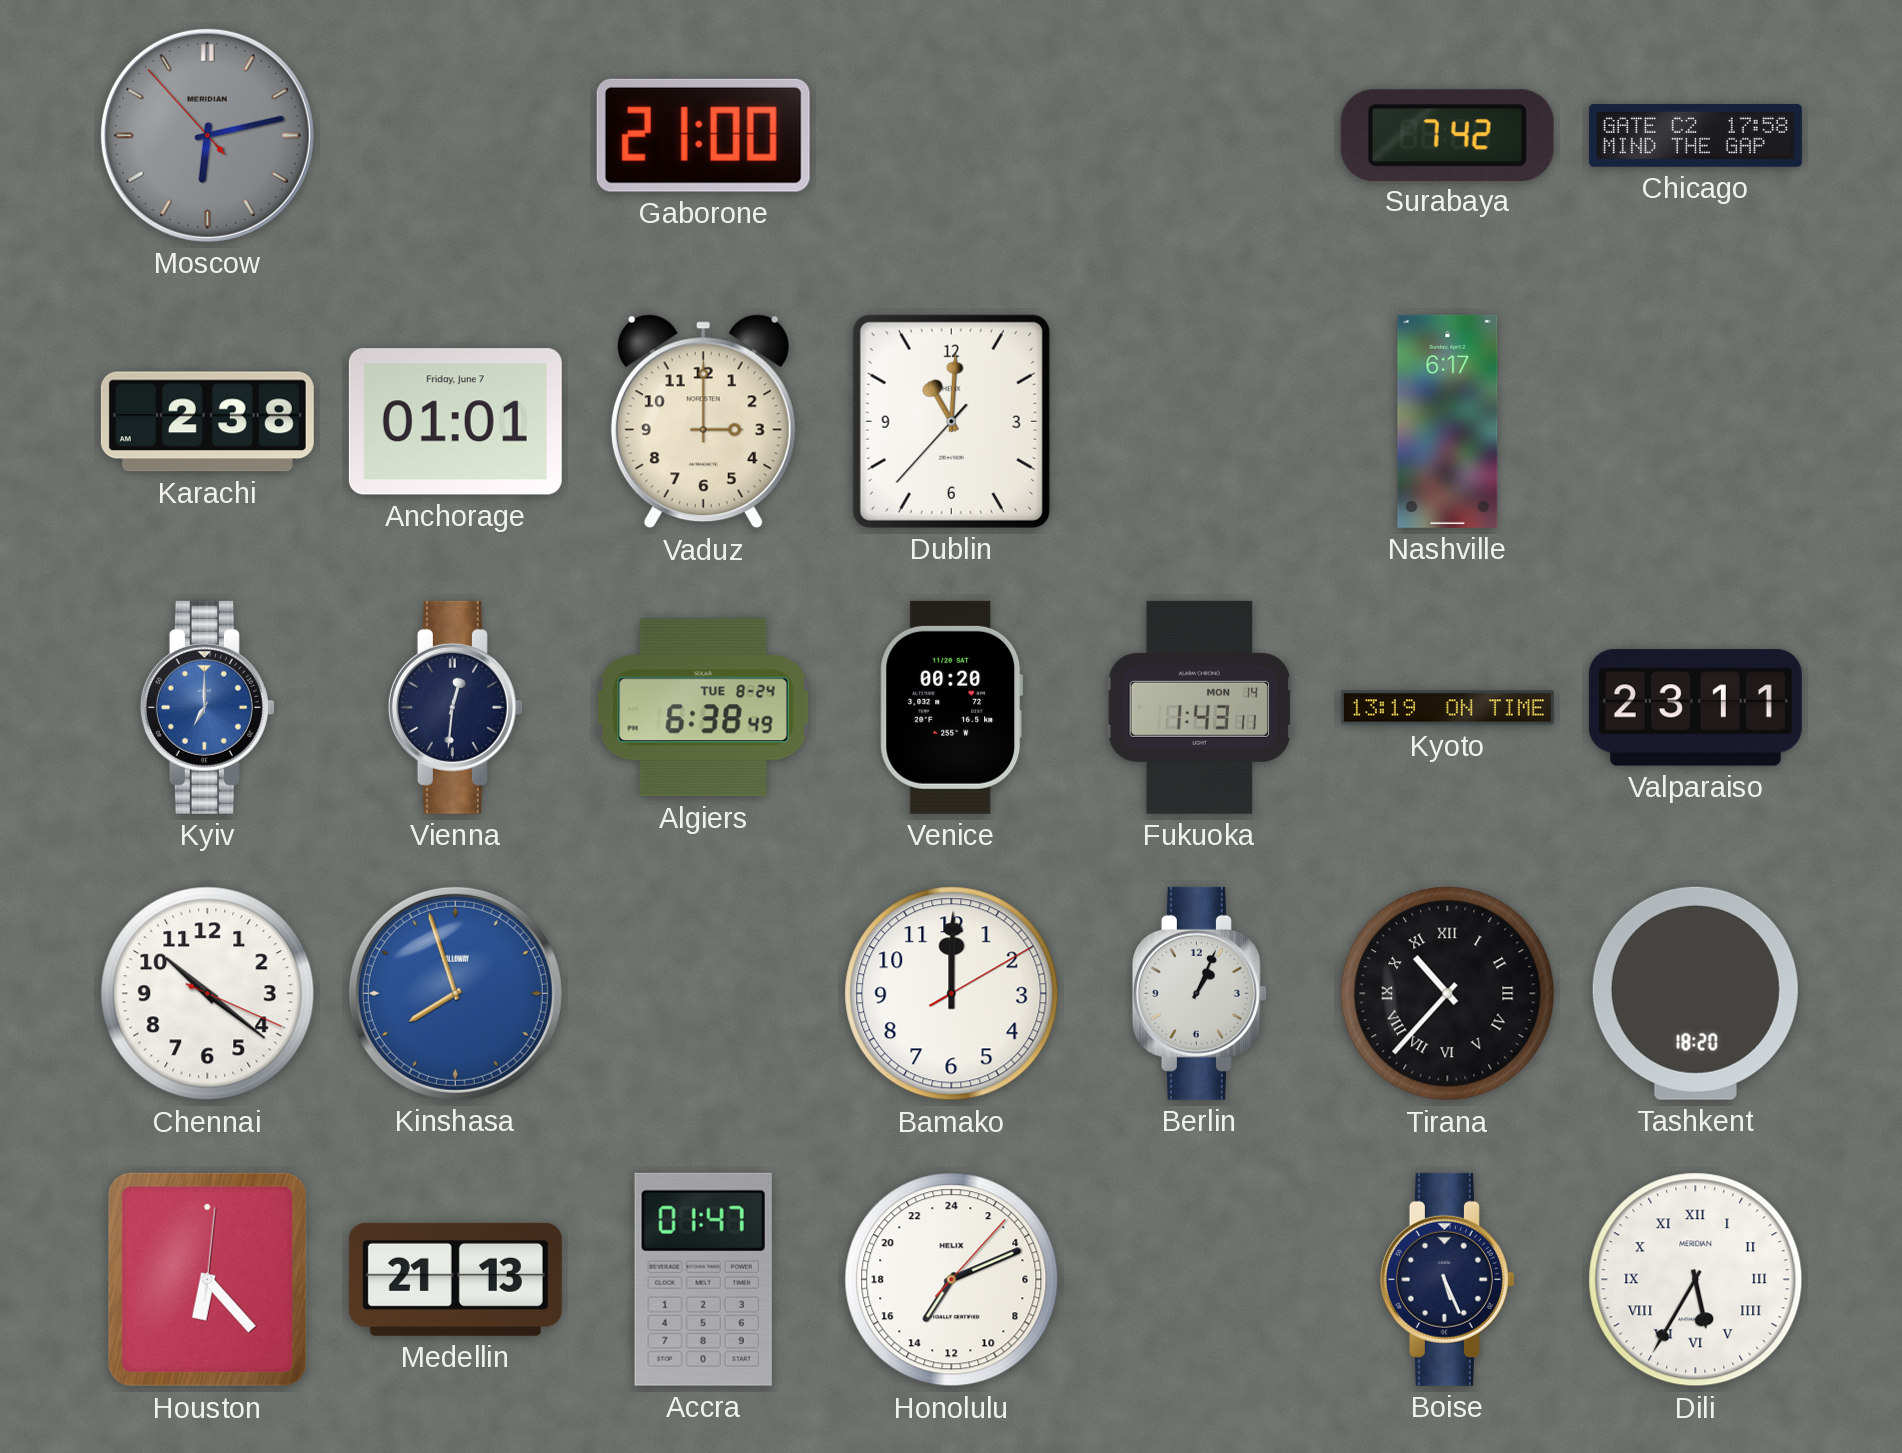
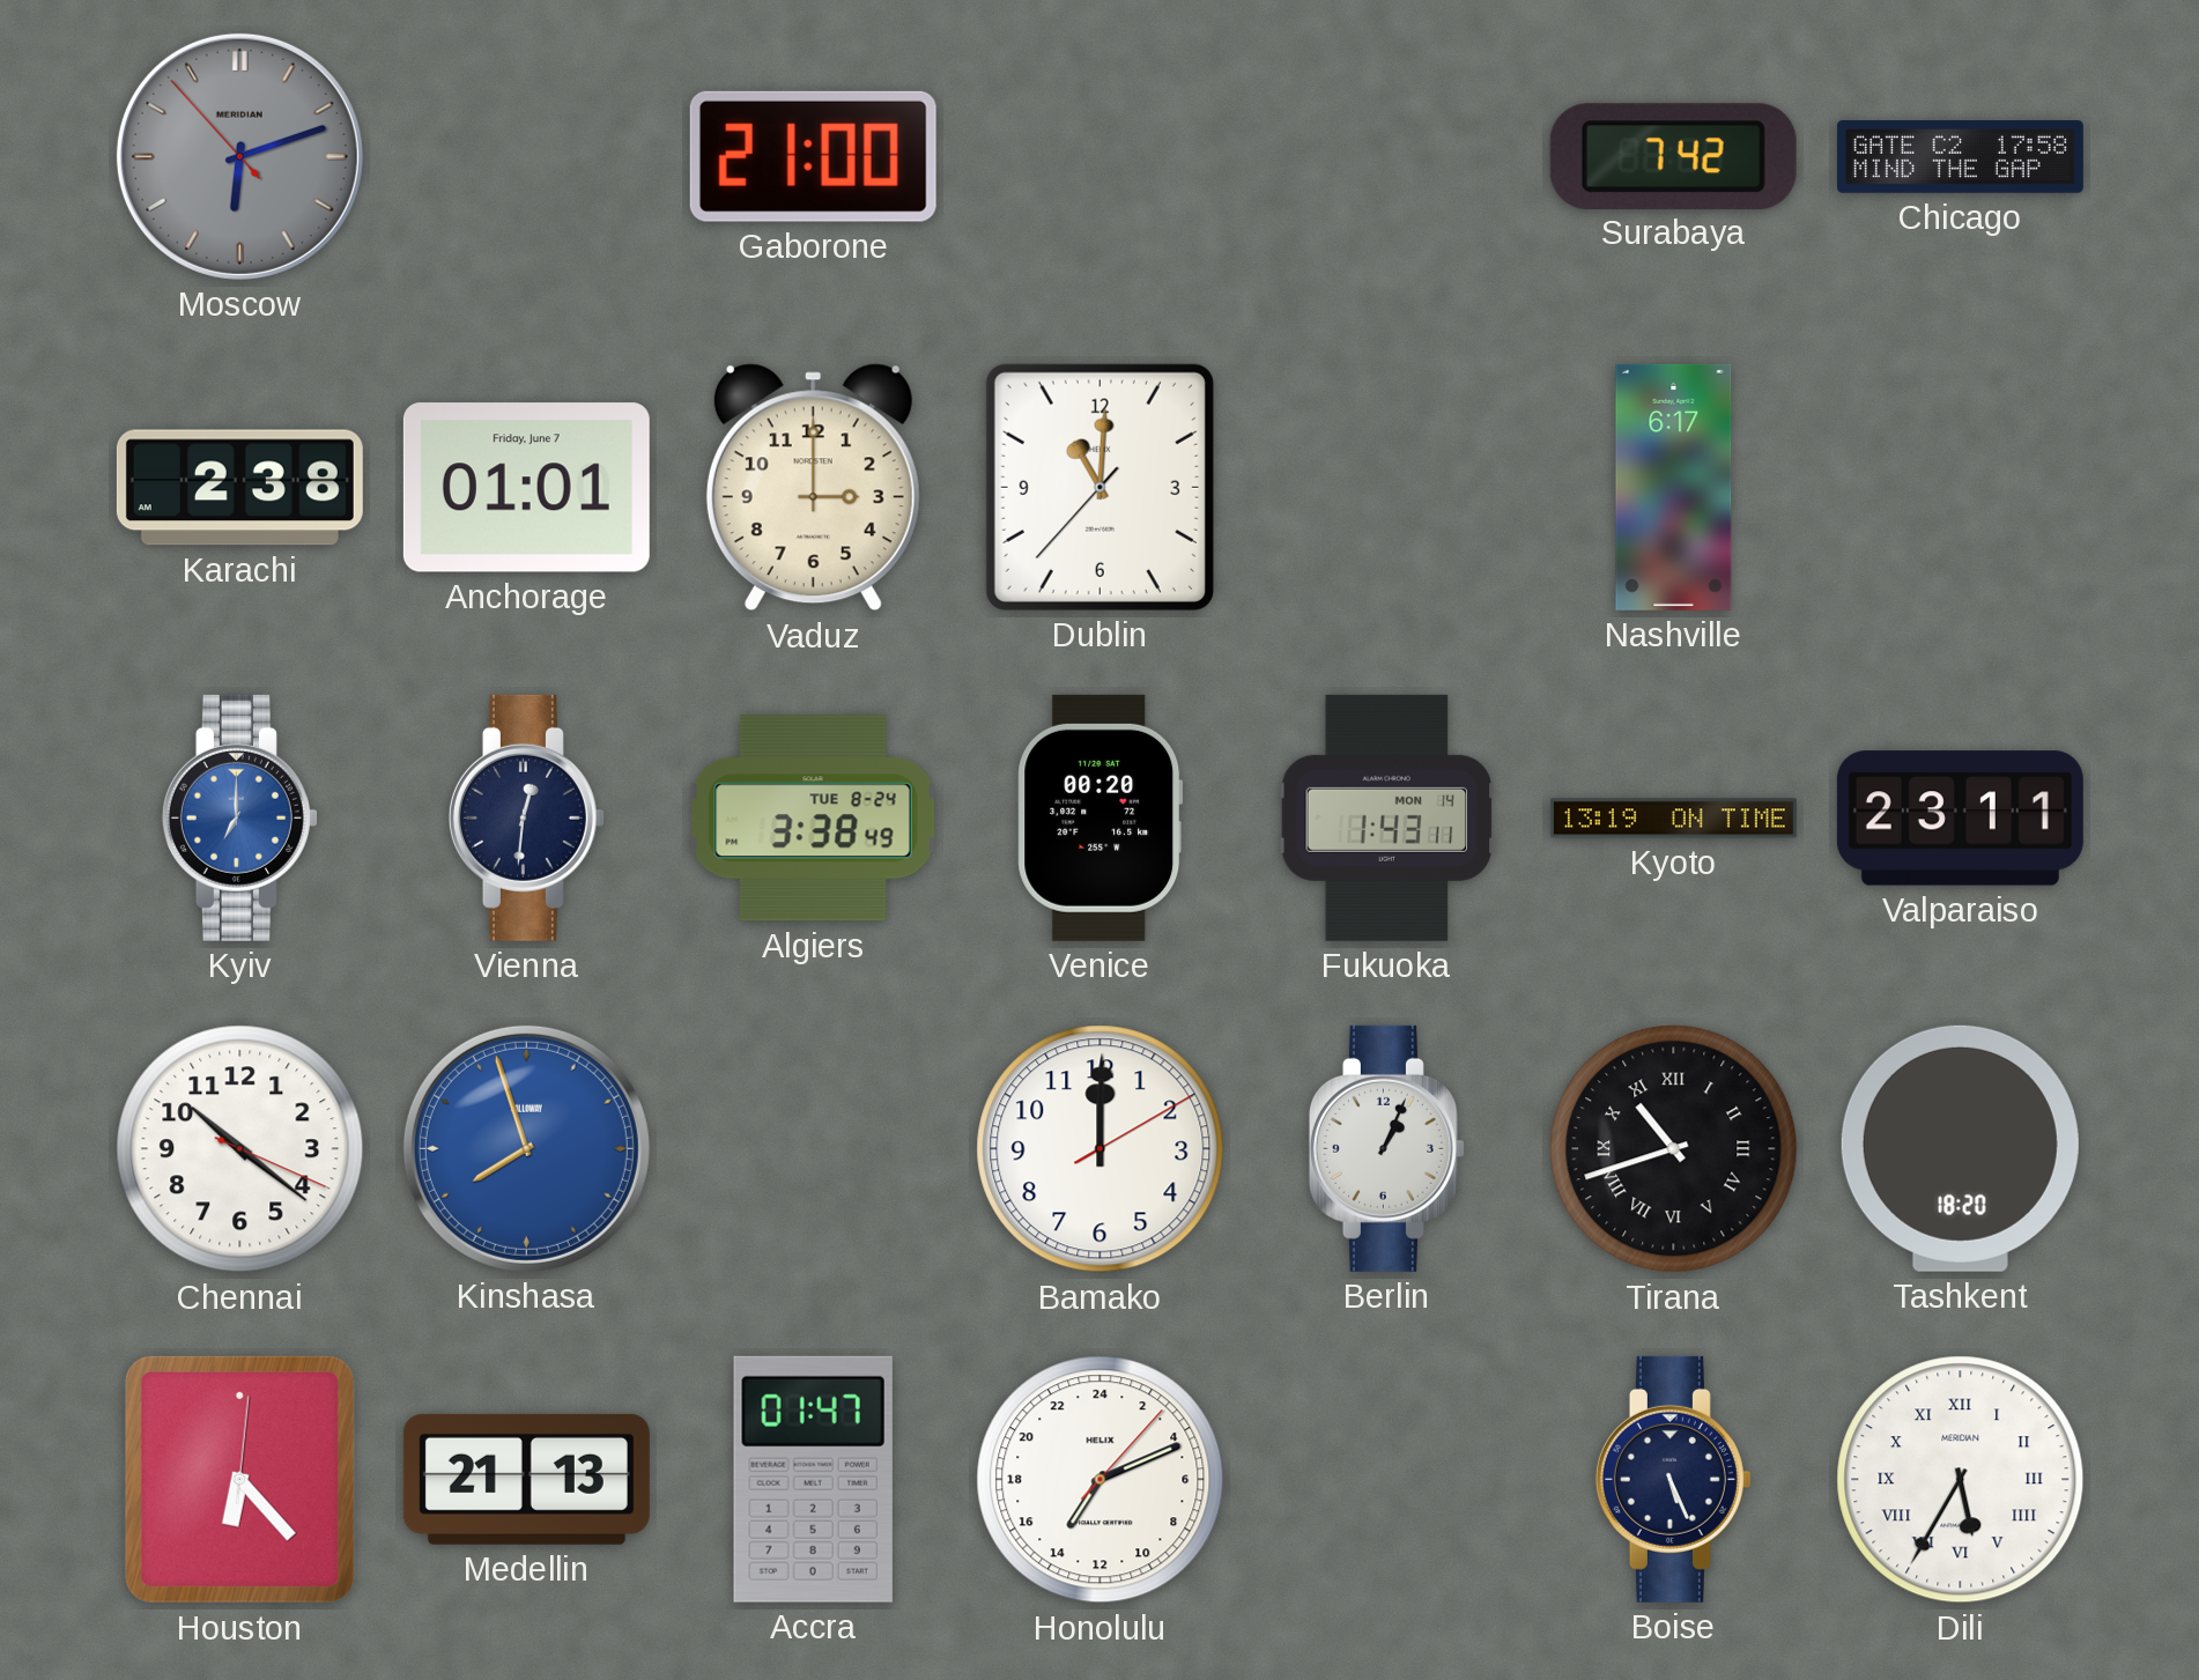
Moscow: 6:12 -> 6:11 (239, 156)
Algiers: 6:38 -> 3:38 (813, 819)
Tirana: 10:37 -> 10:42 (1674, 1149)
